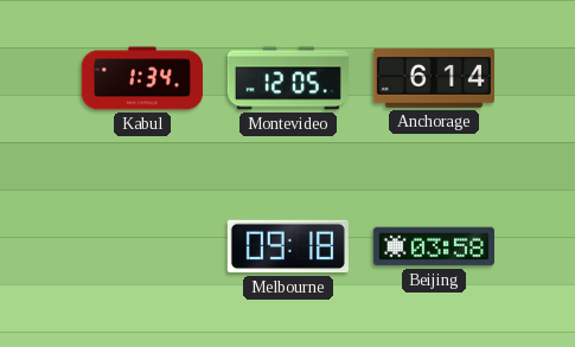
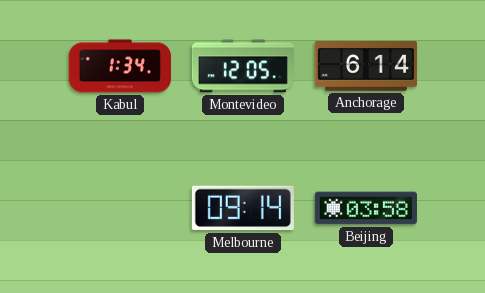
Melbourne: 09:18 -> 09:14 (243, 208)
